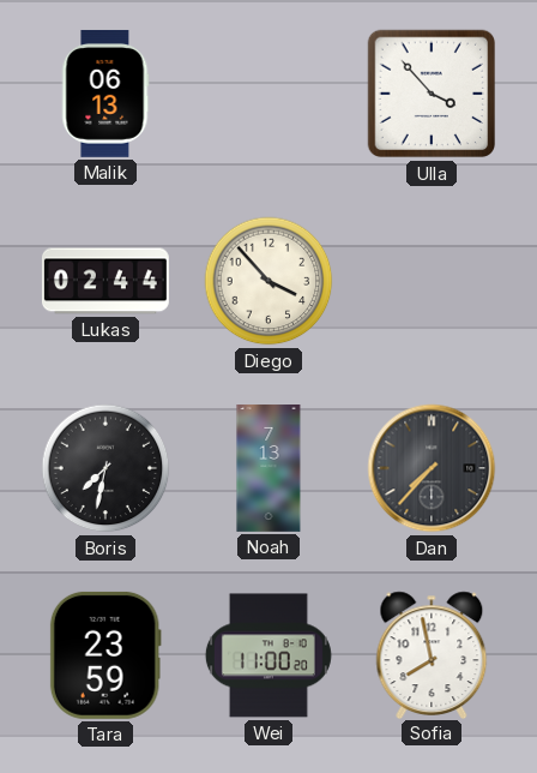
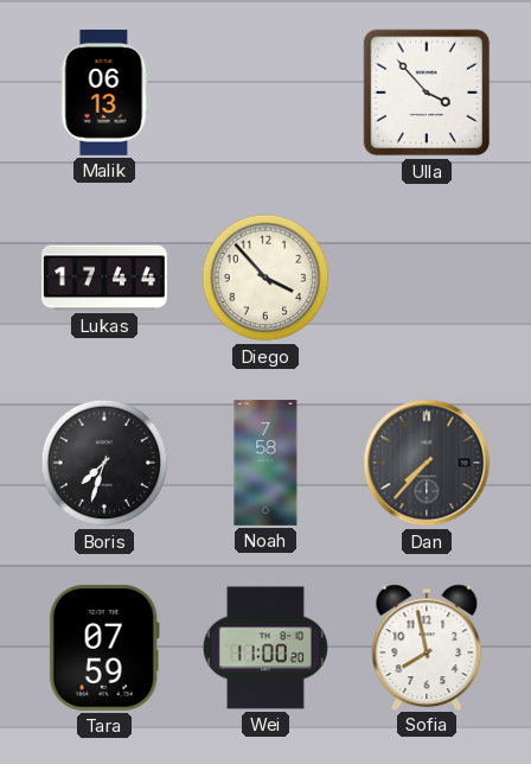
Lukas: 02:44 -> 17:44 (104, 278)
Boris: 7:32 -> 7:33 (104, 463)
Noah: 7:13 -> 7:58 (265, 464)
Tara: 23:59 -> 07:59 (104, 648)
